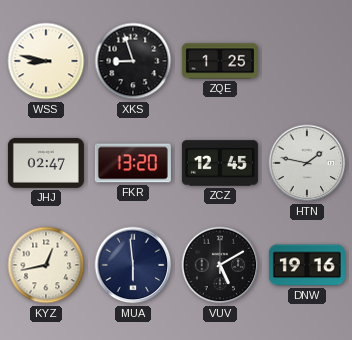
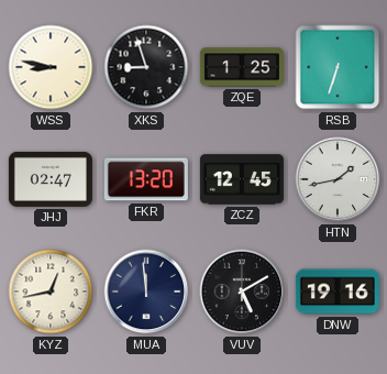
RSB: none -> 6:33 (338, 67)
HTN: 1:47 -> 1:43 (338, 179)
MUA: 5:59 -> 11:59 (146, 291)
